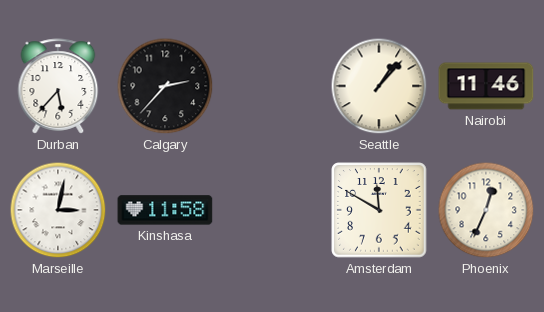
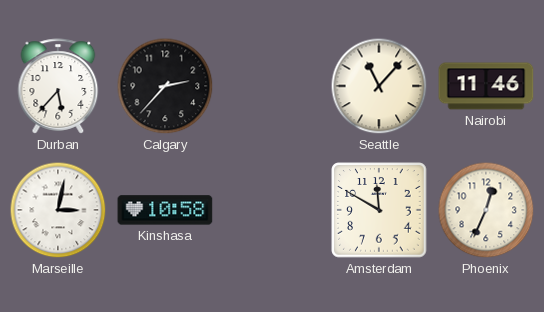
Seattle: 1:07 -> 11:07 (379, 86)
Kinshasa: 11:58 -> 10:58 (165, 210)
